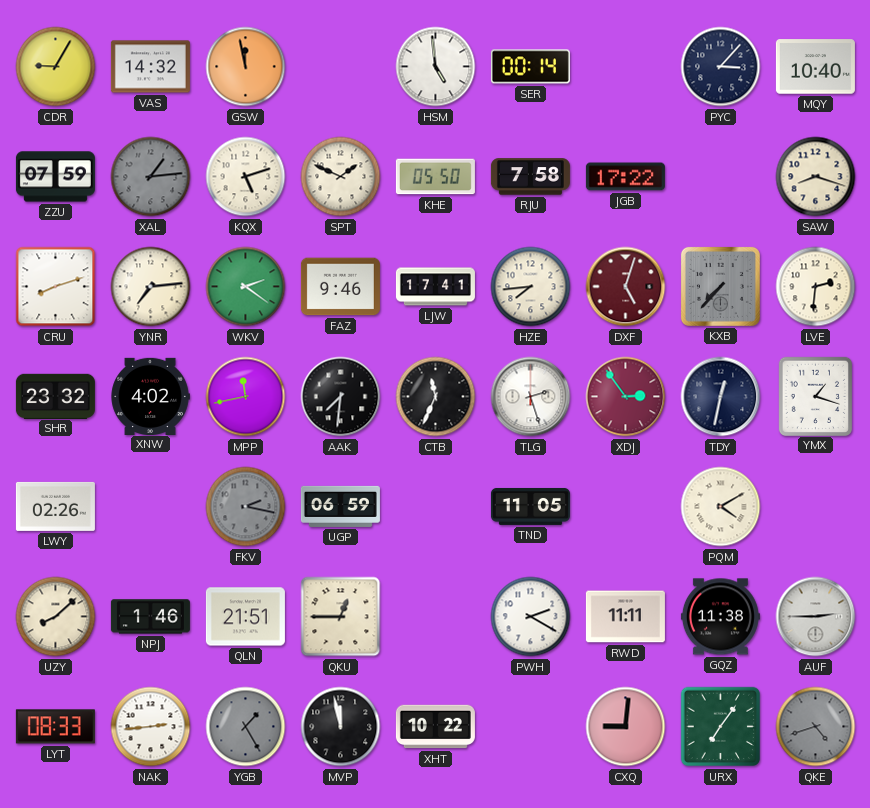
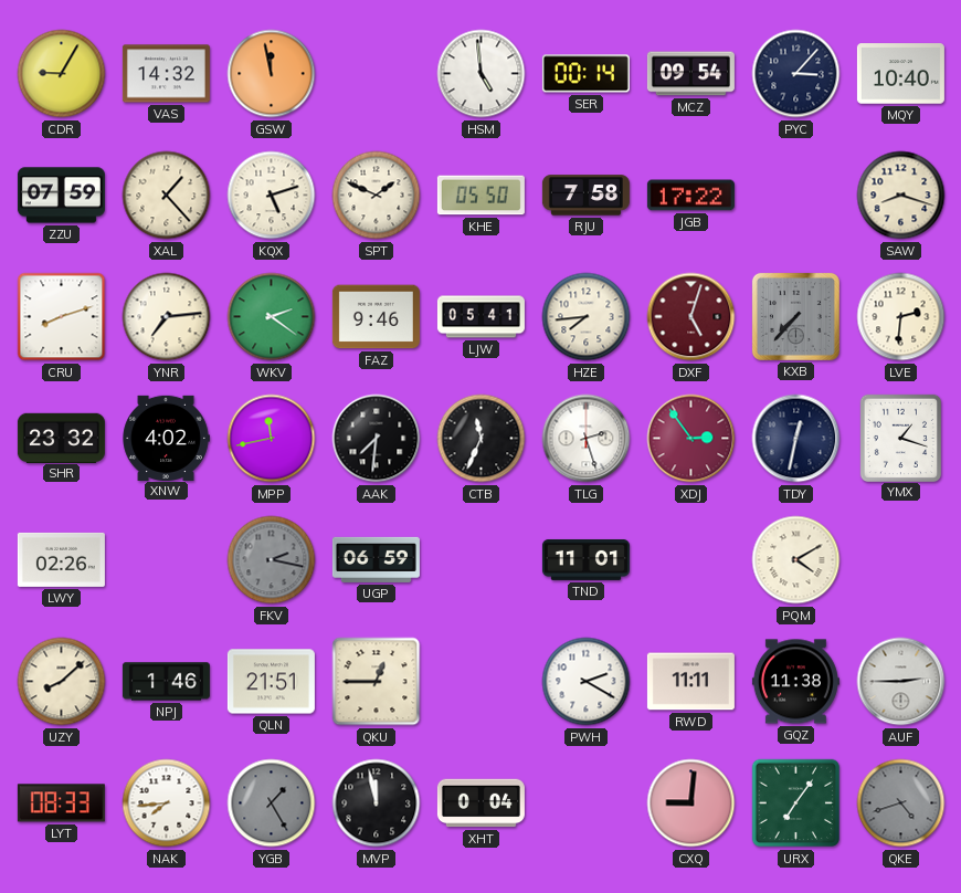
MCZ: none -> 09:54 (690, 74)
XAL: 1:14 -> 1:23 (167, 196)
XAL dial: grey -> cream (167, 196)
LJW: 17:41 -> 05:41 (480, 317)
TND: 11:05 -> 11:01 (585, 559)
NAK: 2:44 -> 7:44 (167, 803)
XHT: 10:22 -> 0:04 (480, 803)
